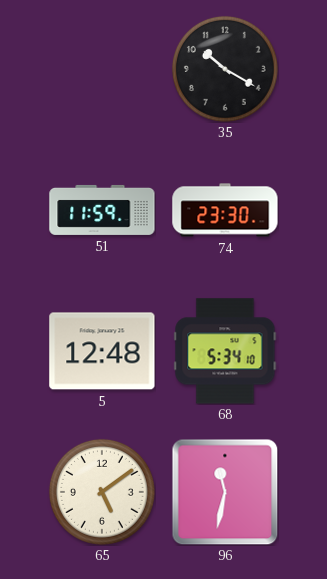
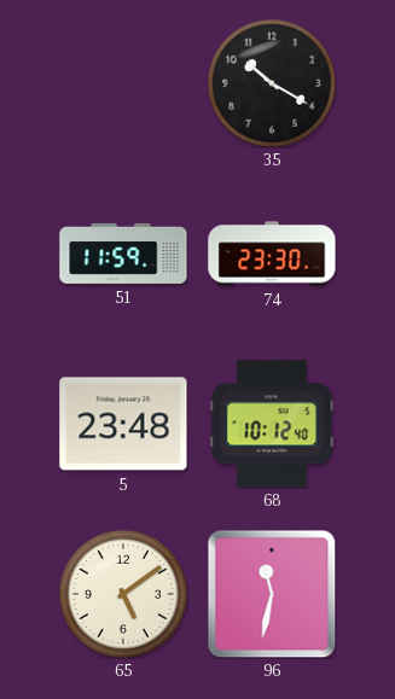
5: 12:48 -> 23:48 (123, 424)
68: 5:34 -> 10:12 (272, 424)
